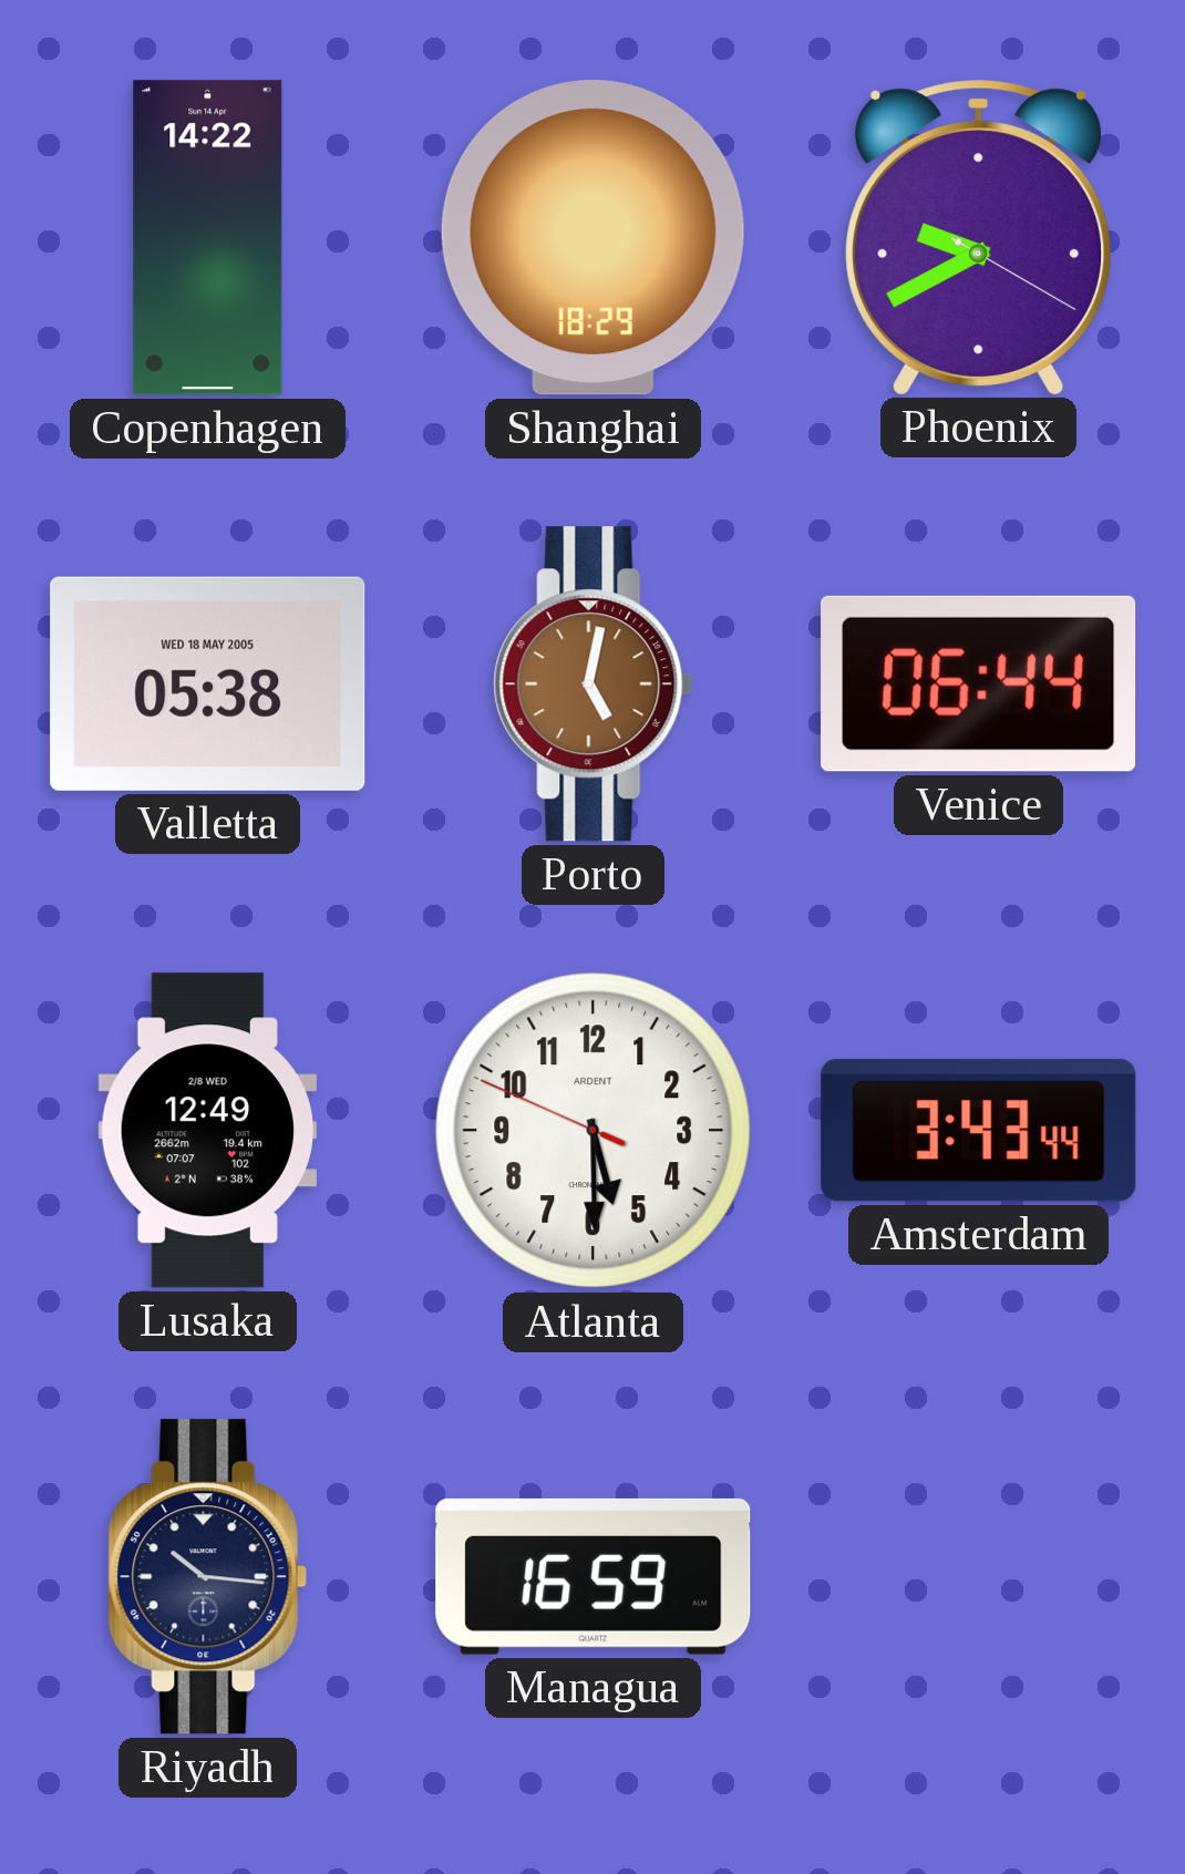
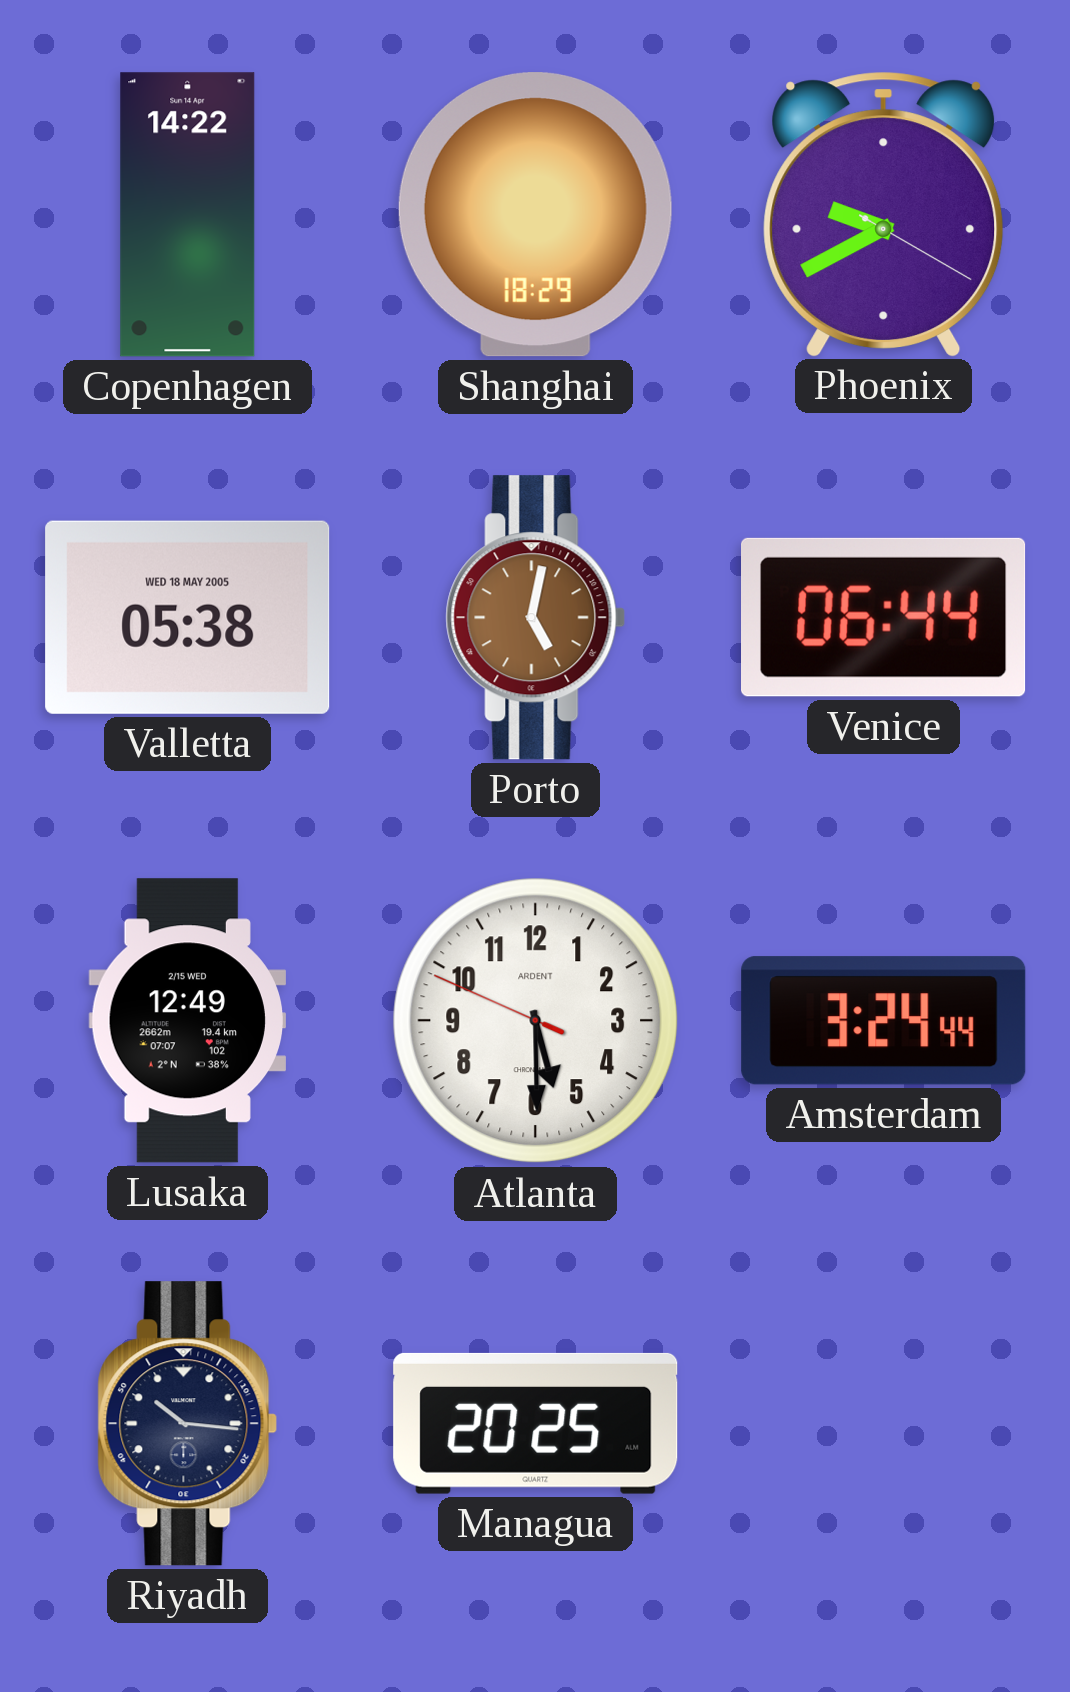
Lusaka date: 2/8 WED -> 2/15 WED (187, 1021)
Amsterdam: 3:43 -> 3:24 (884, 1021)
Managua: 16:59 -> 20:25 (536, 1423)
